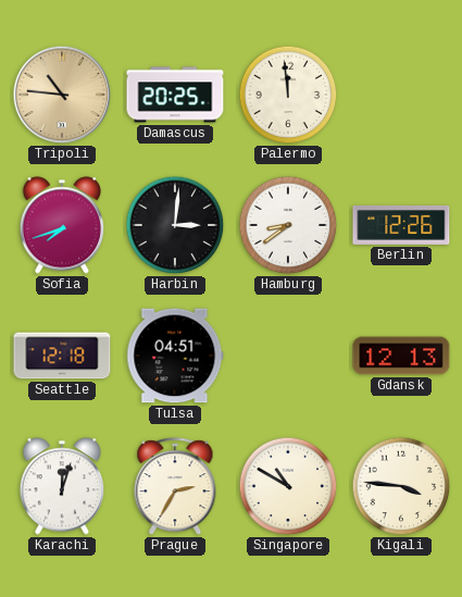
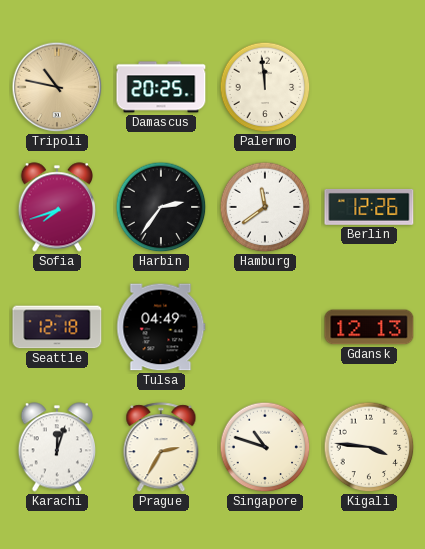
Tripoli: 10:46 -> 10:47 (57, 87)
Harbin: 3:01 -> 2:36 (161, 207)
Hamburg: 8:39 -> 11:39 (265, 207)
Tulsa: 04:51 -> 04:49 (161, 327)
Singapore: 10:50 -> 10:48 (265, 447)
